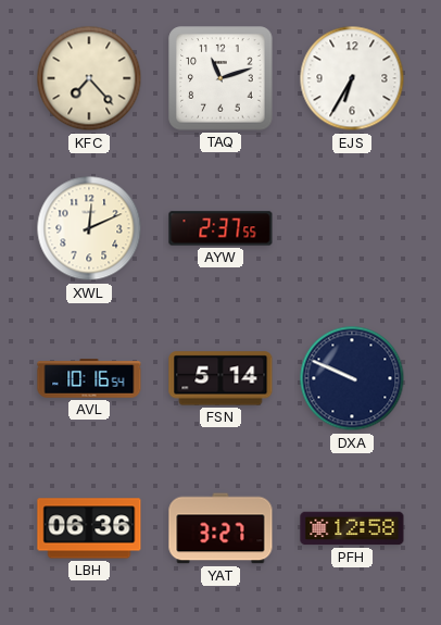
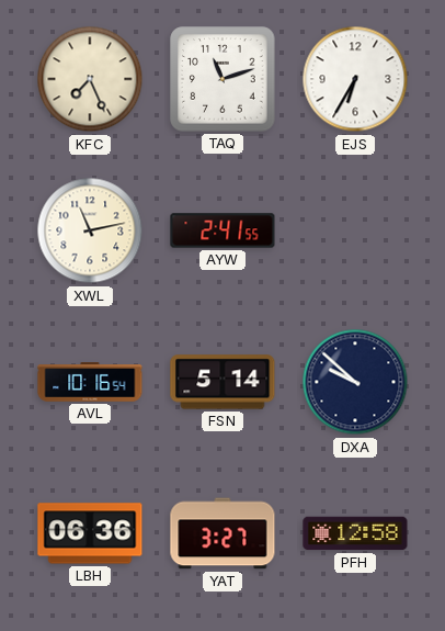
KFC: 7:23 -> 7:26 (90, 79)
XWL: 12:11 -> 11:13 (90, 230)
AYW: 2:37 -> 2:41 (222, 230)
DXA: 9:49 -> 9:52 (355, 382)
